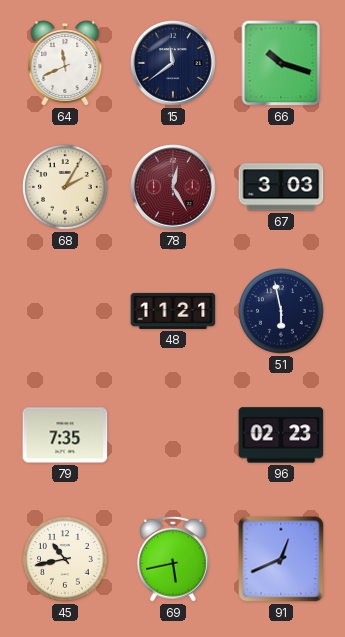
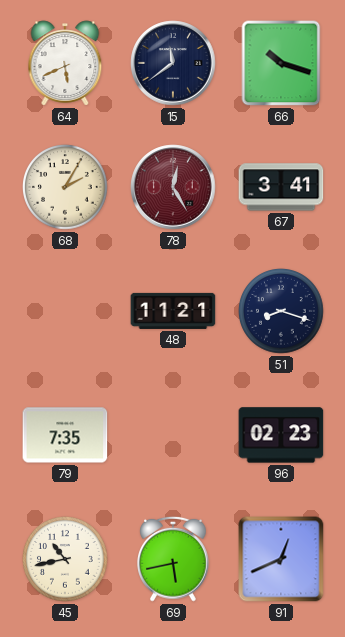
64: 11:41 -> 5:41 (65, 63)
67: 3:03 -> 3:41 (281, 187)
51: 5:58 -> 8:18 (282, 312)
